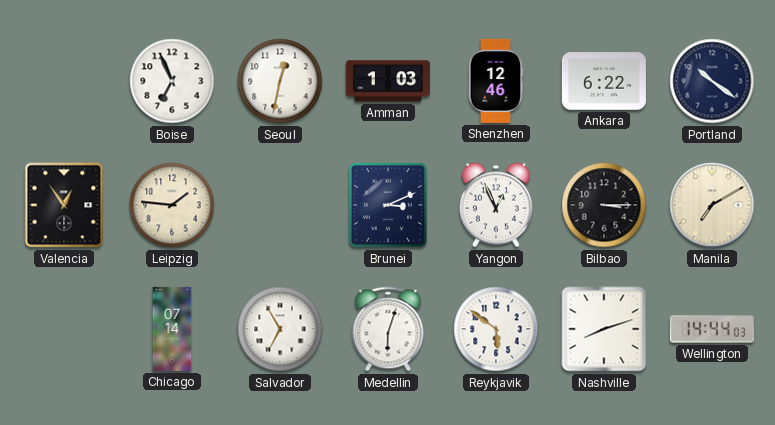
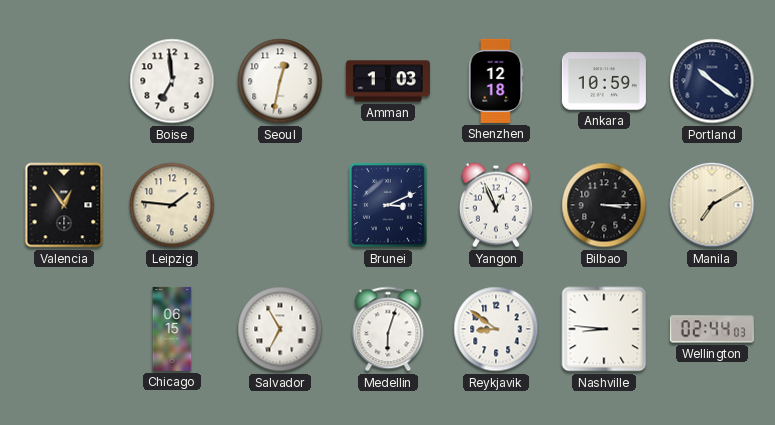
Boise: 6:56 -> 6:59 (172, 81)
Shenzhen: 12:46 -> 12:18 (496, 81)
Ankara: 6:22 -> 10:59 (604, 81)
Chicago: 07:14 -> 06:15 (172, 329)
Reykjavik: 5:51 -> 8:51 (496, 329)
Nashville: 8:12 -> 8:46 (604, 329)
Wellington: 14:44 -> 02:44 (712, 329)
